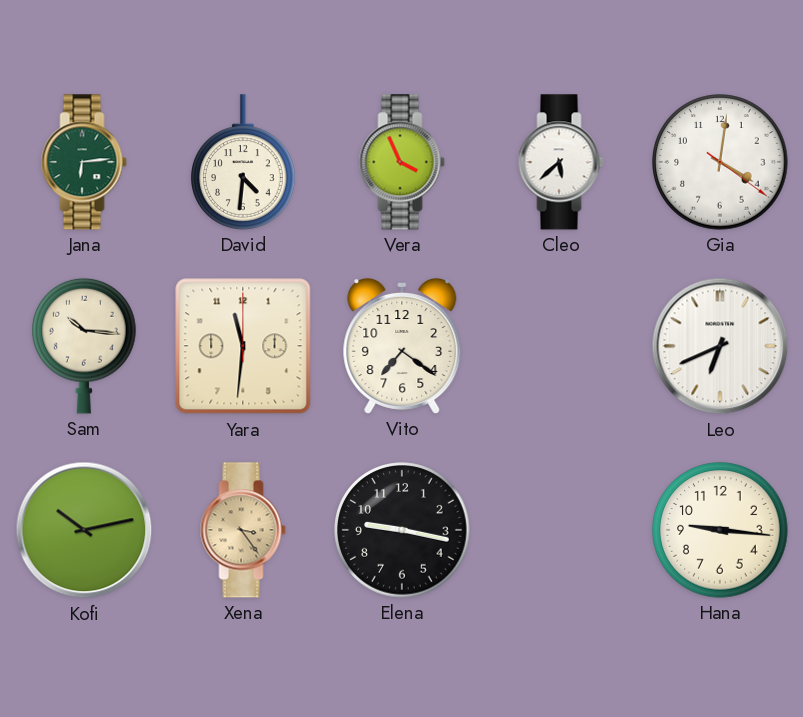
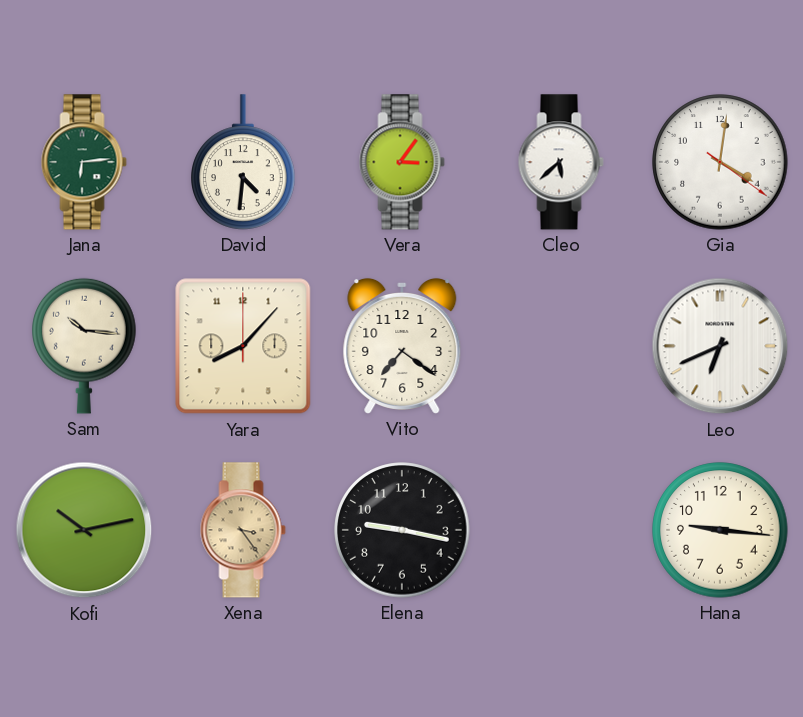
Vera: 3:56 -> 3:06 (402, 162)
Yara: 11:31 -> 8:07 (243, 346)
